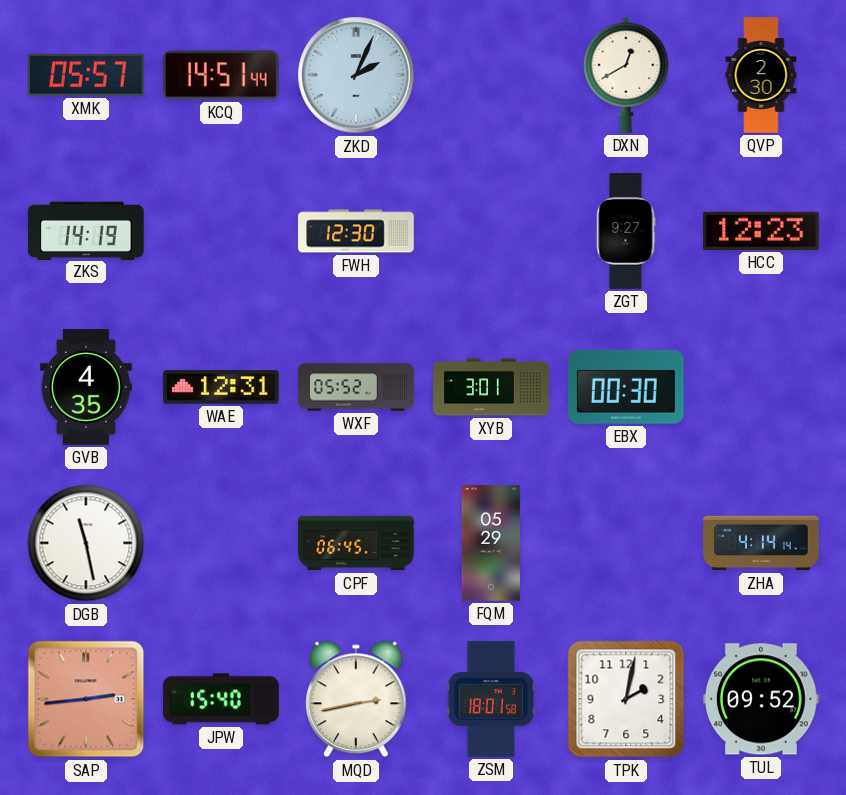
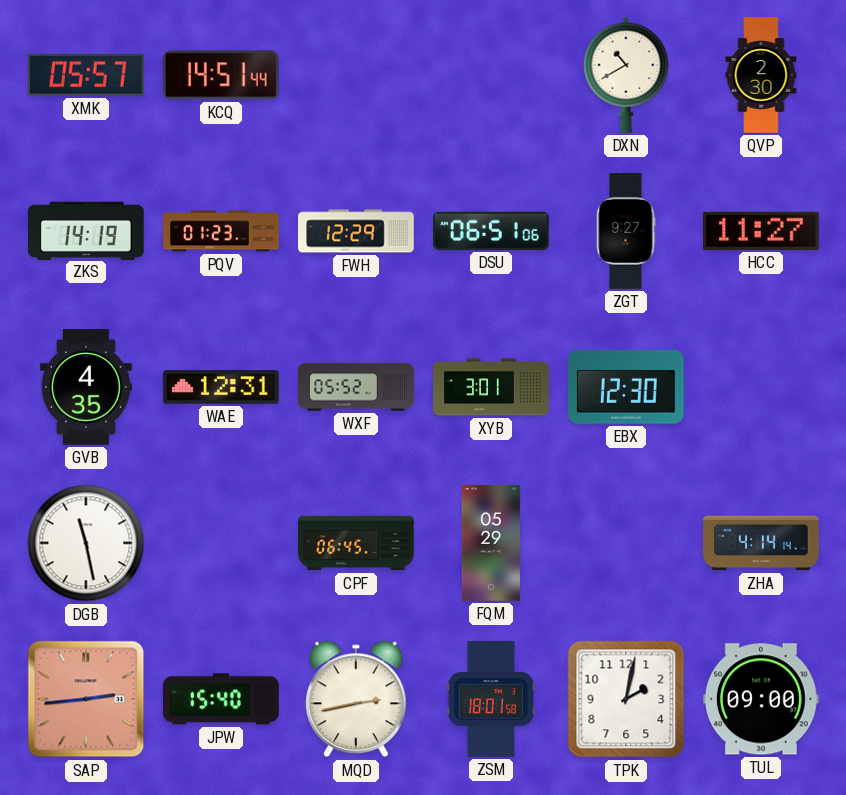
ZKD: 2:04 -> none (356, 75)
DXN: 12:40 -> 10:40 (626, 75)
PQV: none -> 01:23 (221, 231)
FWH: 12:30 -> 12:29 (356, 231)
DSU: none -> 06:51 (492, 231)
HCC: 12:23 -> 11:27 (762, 231)
EBX: 00:30 -> 12:30 (626, 387)
TUL: 09:52 -> 09:00 (762, 699)
